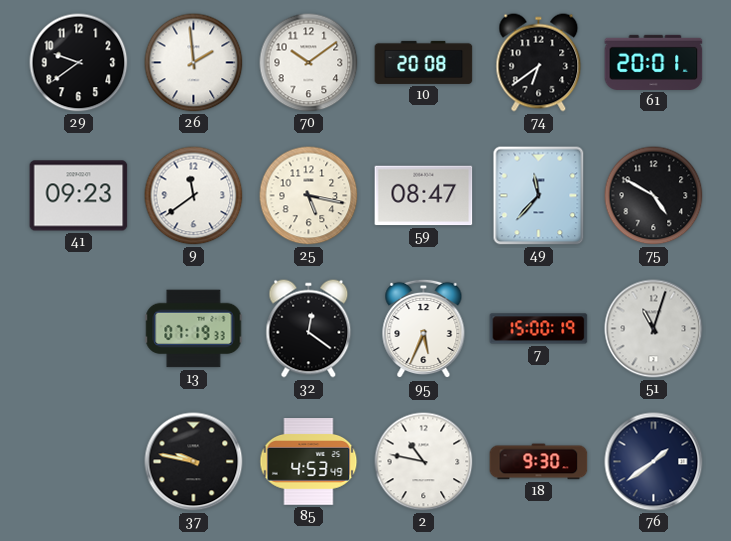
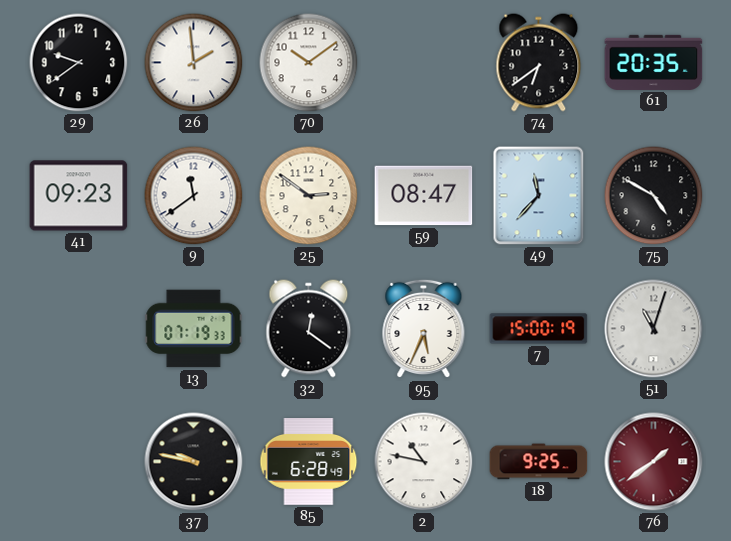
10: 20:08 -> none (424, 62)
61: 20:01 -> 20:35 (654, 62)
25: 5:17 -> 2:51 (309, 196)
85: 4:53 -> 6:28 (309, 462)
18: 9:30 -> 9:25 (539, 462)
76 dial: navy -> burgundy (654, 462)
